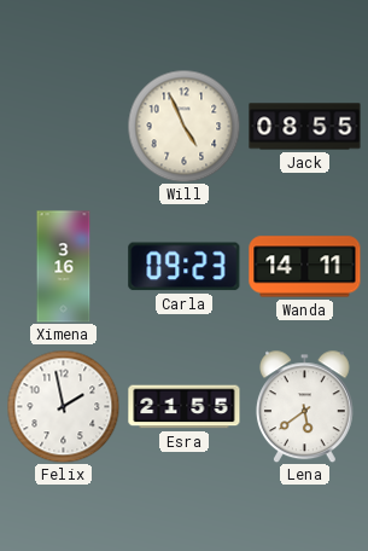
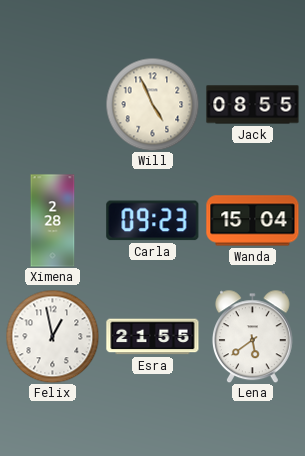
Ximena: 3:16 -> 2:28 (53, 221)
Wanda: 14:11 -> 15:04 (253, 221)
Felix: 1:58 -> 12:58 (52, 336)
